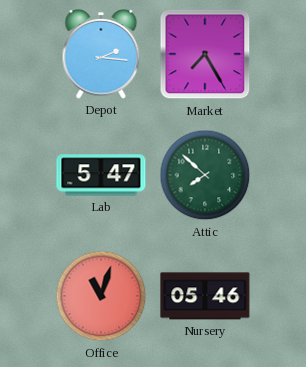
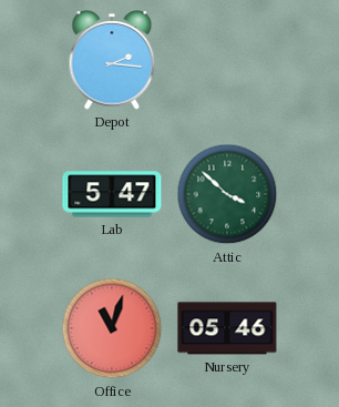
Market: 7:25 -> none (205, 54)
Attic: 7:52 -> 3:52 (227, 194)
